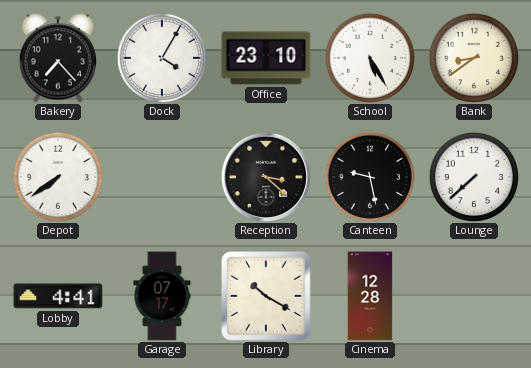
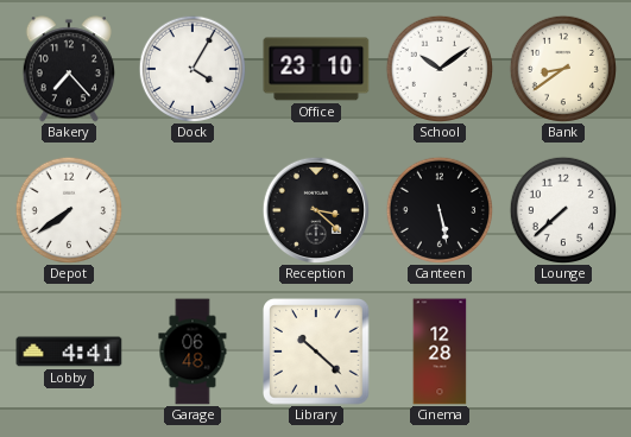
School: 5:25 -> 10:09 (440, 69)
Canteen: 9:28 -> 5:28 (440, 210)
Garage: 07:17 -> 06:48 (193, 351)
Library: 10:20 -> 10:22 (317, 353)
